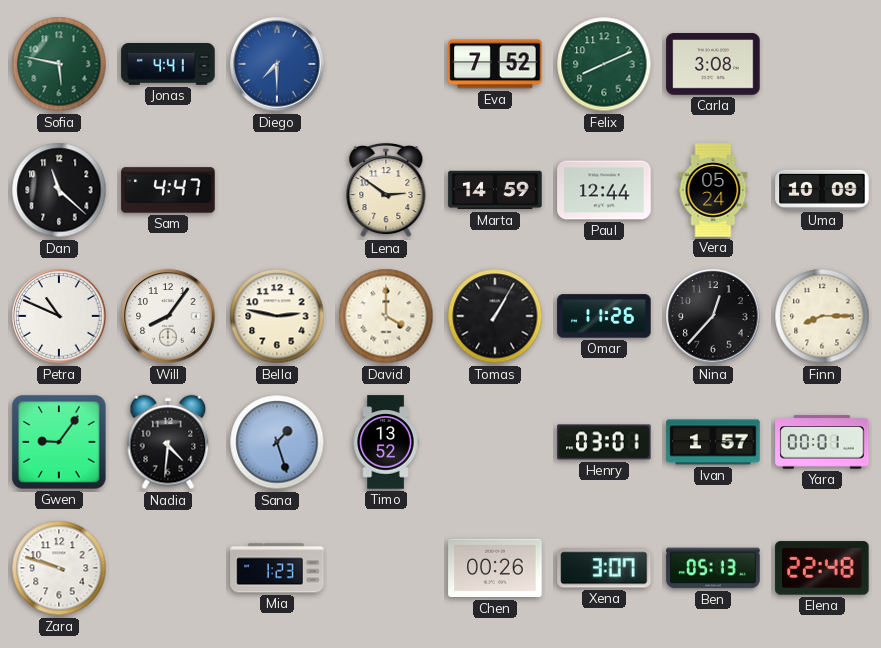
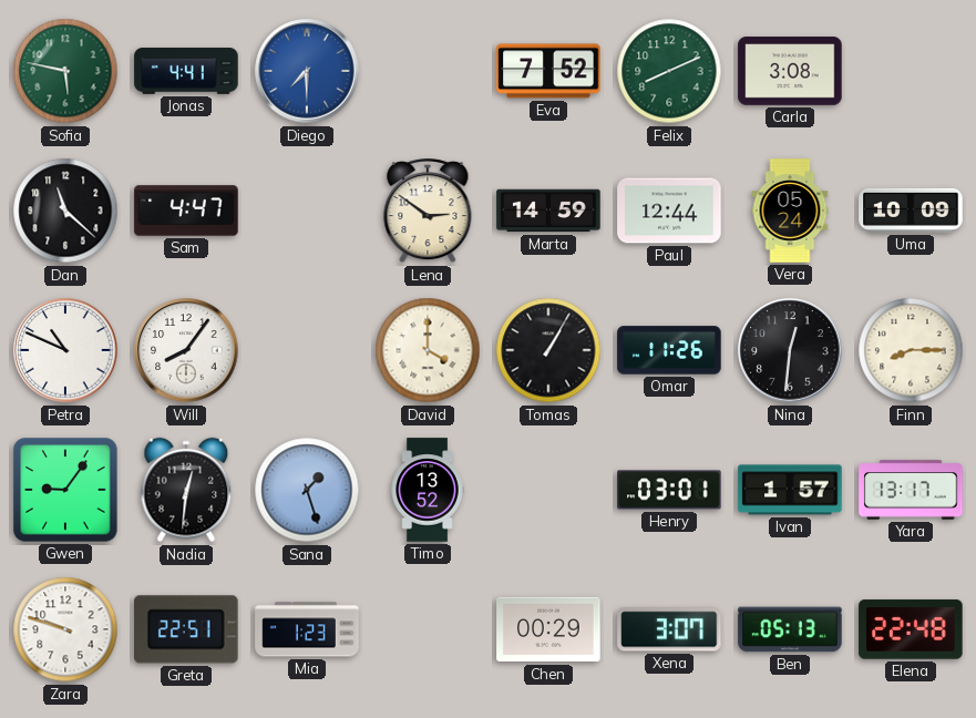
Bella: 2:47 -> none (277, 316)
Nina: 12:37 -> 12:31 (790, 350)
Nadia: 4:31 -> 12:31 (186, 490)
Yara: 00:01 -> 13:17 (911, 490)
Greta: none -> 22:51 (186, 629)
Chen: 00:26 -> 00:29 (548, 629)
